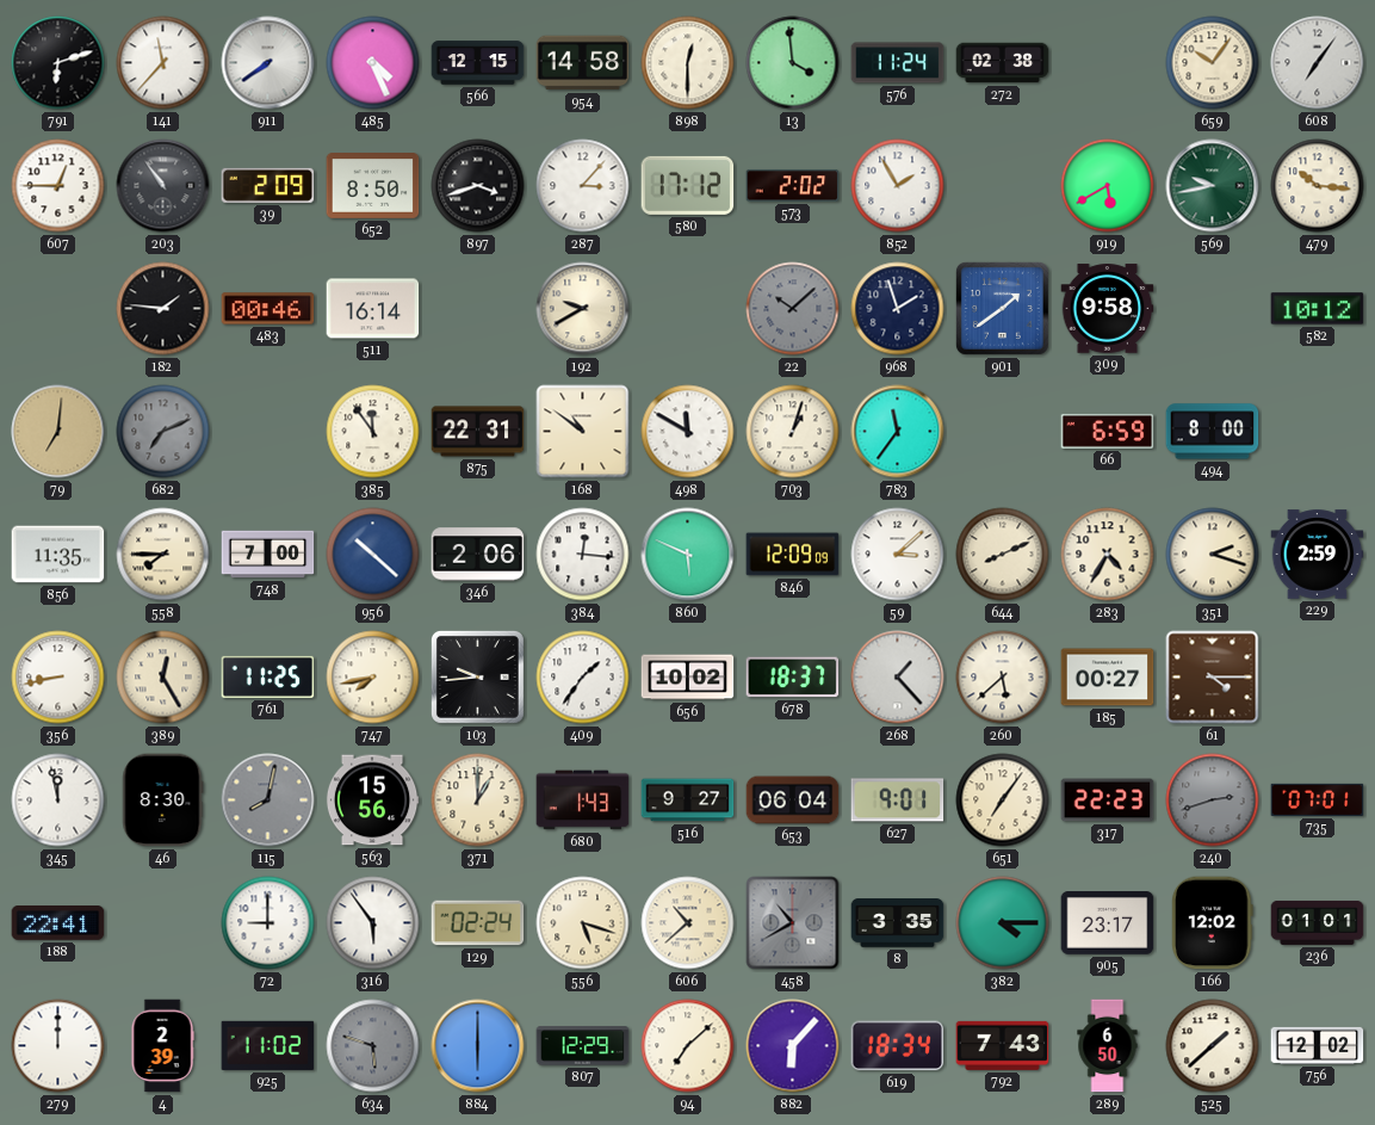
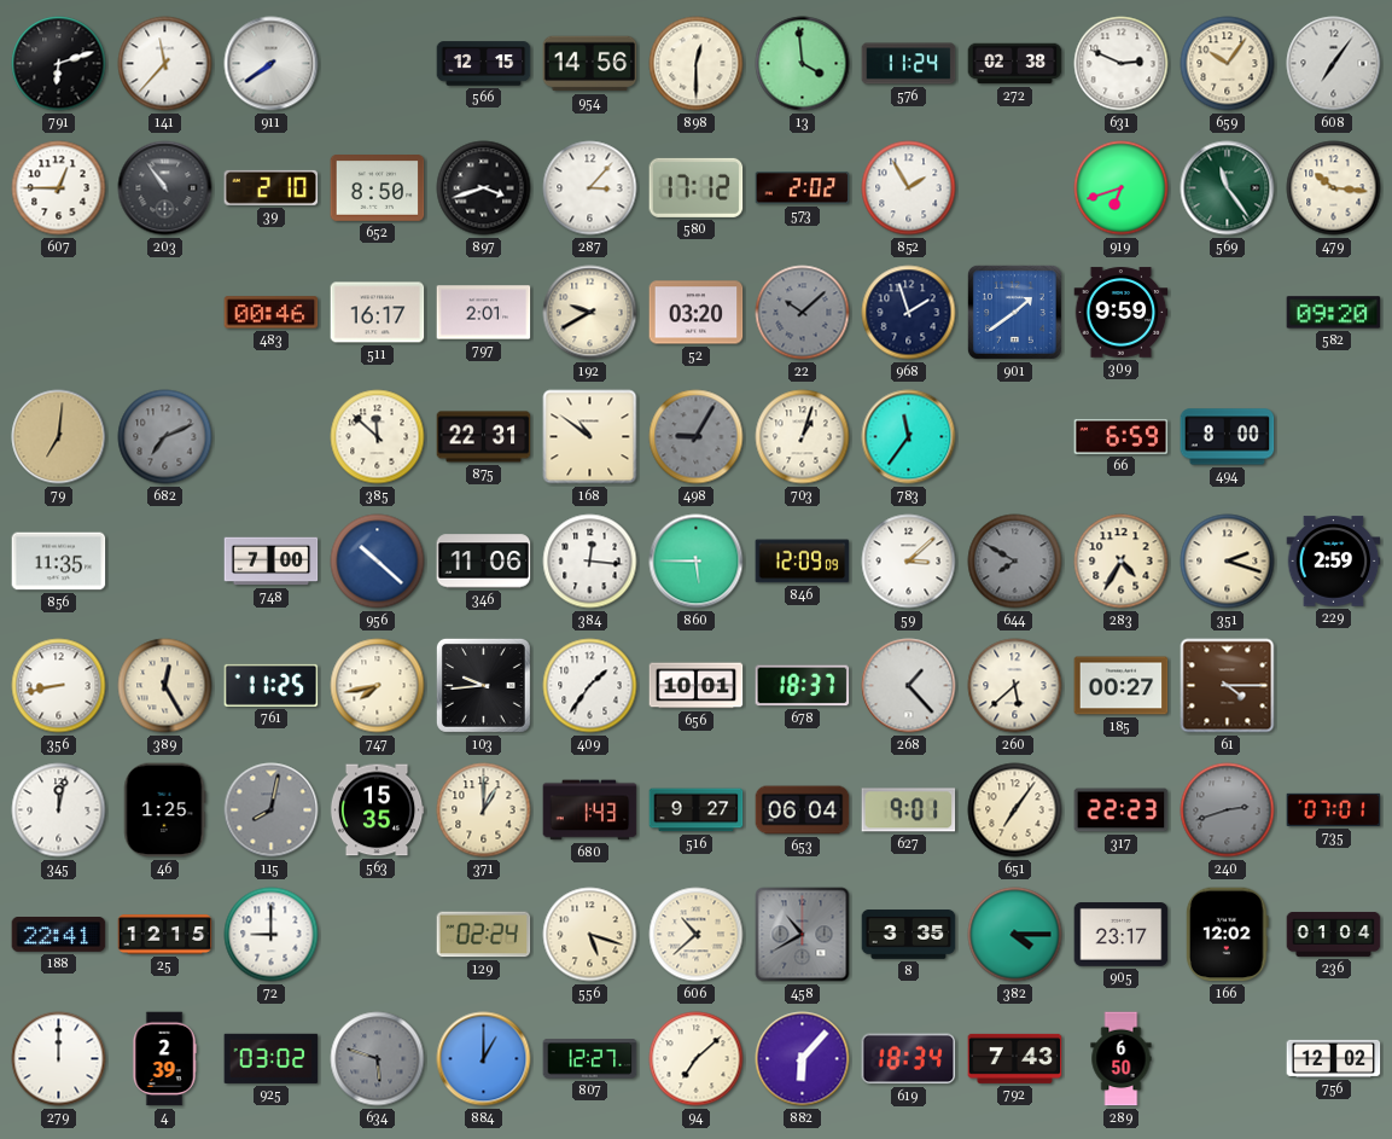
485: 4:26 -> none (373, 63)
954: 14:58 -> 14:56 (590, 64)
631: none -> 2:49 (1122, 64)
39: 2:09 -> 2:10 (272, 187)
919: 5:40 -> 6:42 (1122, 188)
569: 9:43 -> 11:24 (1228, 188)
182: 1:46 -> none (163, 309)
511: 16:14 -> 16:17 (378, 313)
797: none -> 2:01 (484, 313)
52: none -> 03:20 (697, 313)
309: 9:58 -> 9:59 (1122, 313)
582: 10:12 -> 09:20 (1334, 313)
385: 11:54 -> 11:52 (378, 437)
498: 11:50 -> 9:05 (697, 437)
498 dial: white -> grey (697, 437)
558: 7:45 -> none (163, 555)
346: 2:06 -> 11:06 (484, 562)
860: 5:49 -> 5:45 (697, 562)
644: 8:11 -> 7:50 (1015, 562)
644 dial: cream -> grey (1015, 562)
656: 10:02 -> 10:01 (697, 686)
345: 11:58 -> 12:02 (59, 810)
46: 8:30 -> 1:25 (164, 810)
563: 15:56 -> 15:35 (377, 810)
25: none -> 12:15 (165, 935)
316: 5:54 -> none (373, 923)
236: 01:01 -> 01:04 (1334, 934)
925: 11:02 -> 03:02 (272, 1058)
884: 6:00 -> 1:00 (484, 1059)
807: 12:29 -> 12:27 (590, 1059)
525: 1:38 -> none (1213, 1046)
